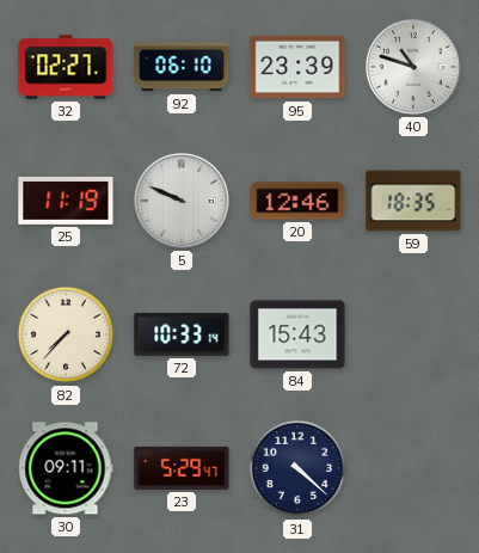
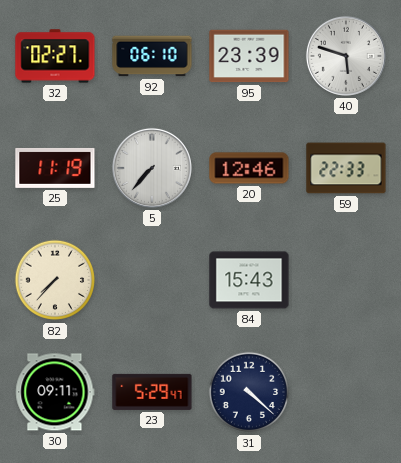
40: 10:48 -> 5:48 (346, 56)
5: 9:49 -> 7:37 (152, 168)
59: 18:35 -> 22:33 (346, 168)
72: 10:33 -> none (182, 334)
